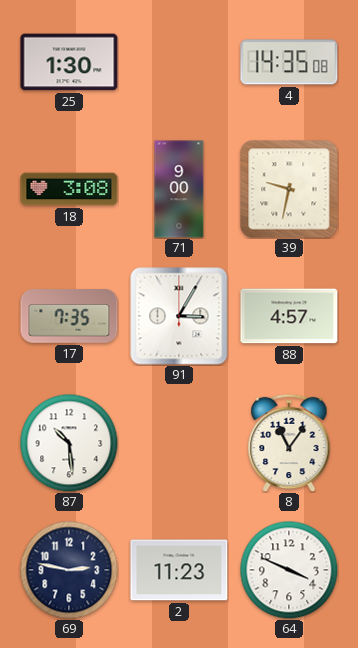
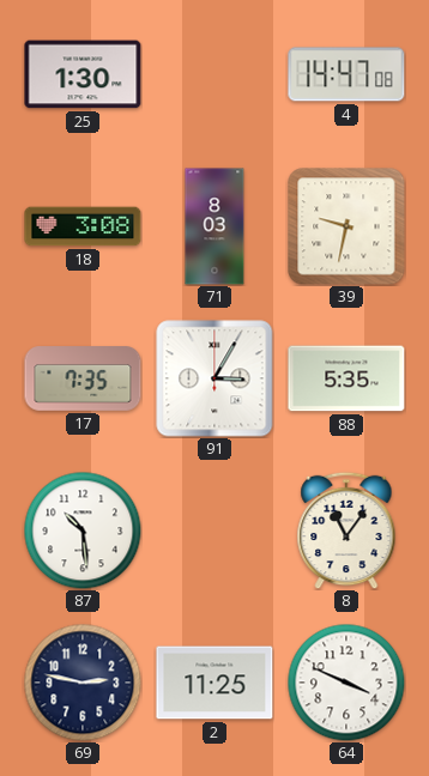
4: 14:35 -> 14:47 (346, 74)
71: 9:00 -> 8:03 (214, 226)
88: 4:57 -> 5:35 (346, 378)
2: 11:23 -> 11:25 (214, 683)
